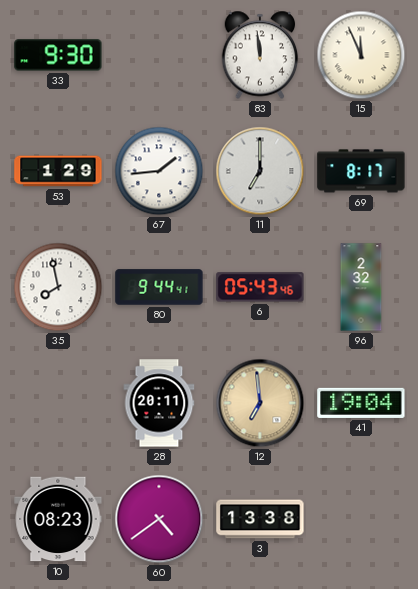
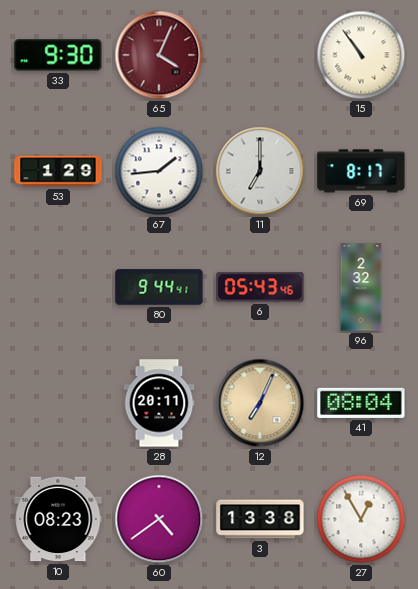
65: none -> 4:04 (159, 55)
83: 11:59 -> none (260, 55)
15: 11:56 -> 10:54 (361, 55)
35: 7:58 -> none (58, 287)
12: 6:59 -> 7:04 (260, 403)
41: 19:04 -> 08:04 (361, 403)
27: none -> 12:55 (361, 519)
